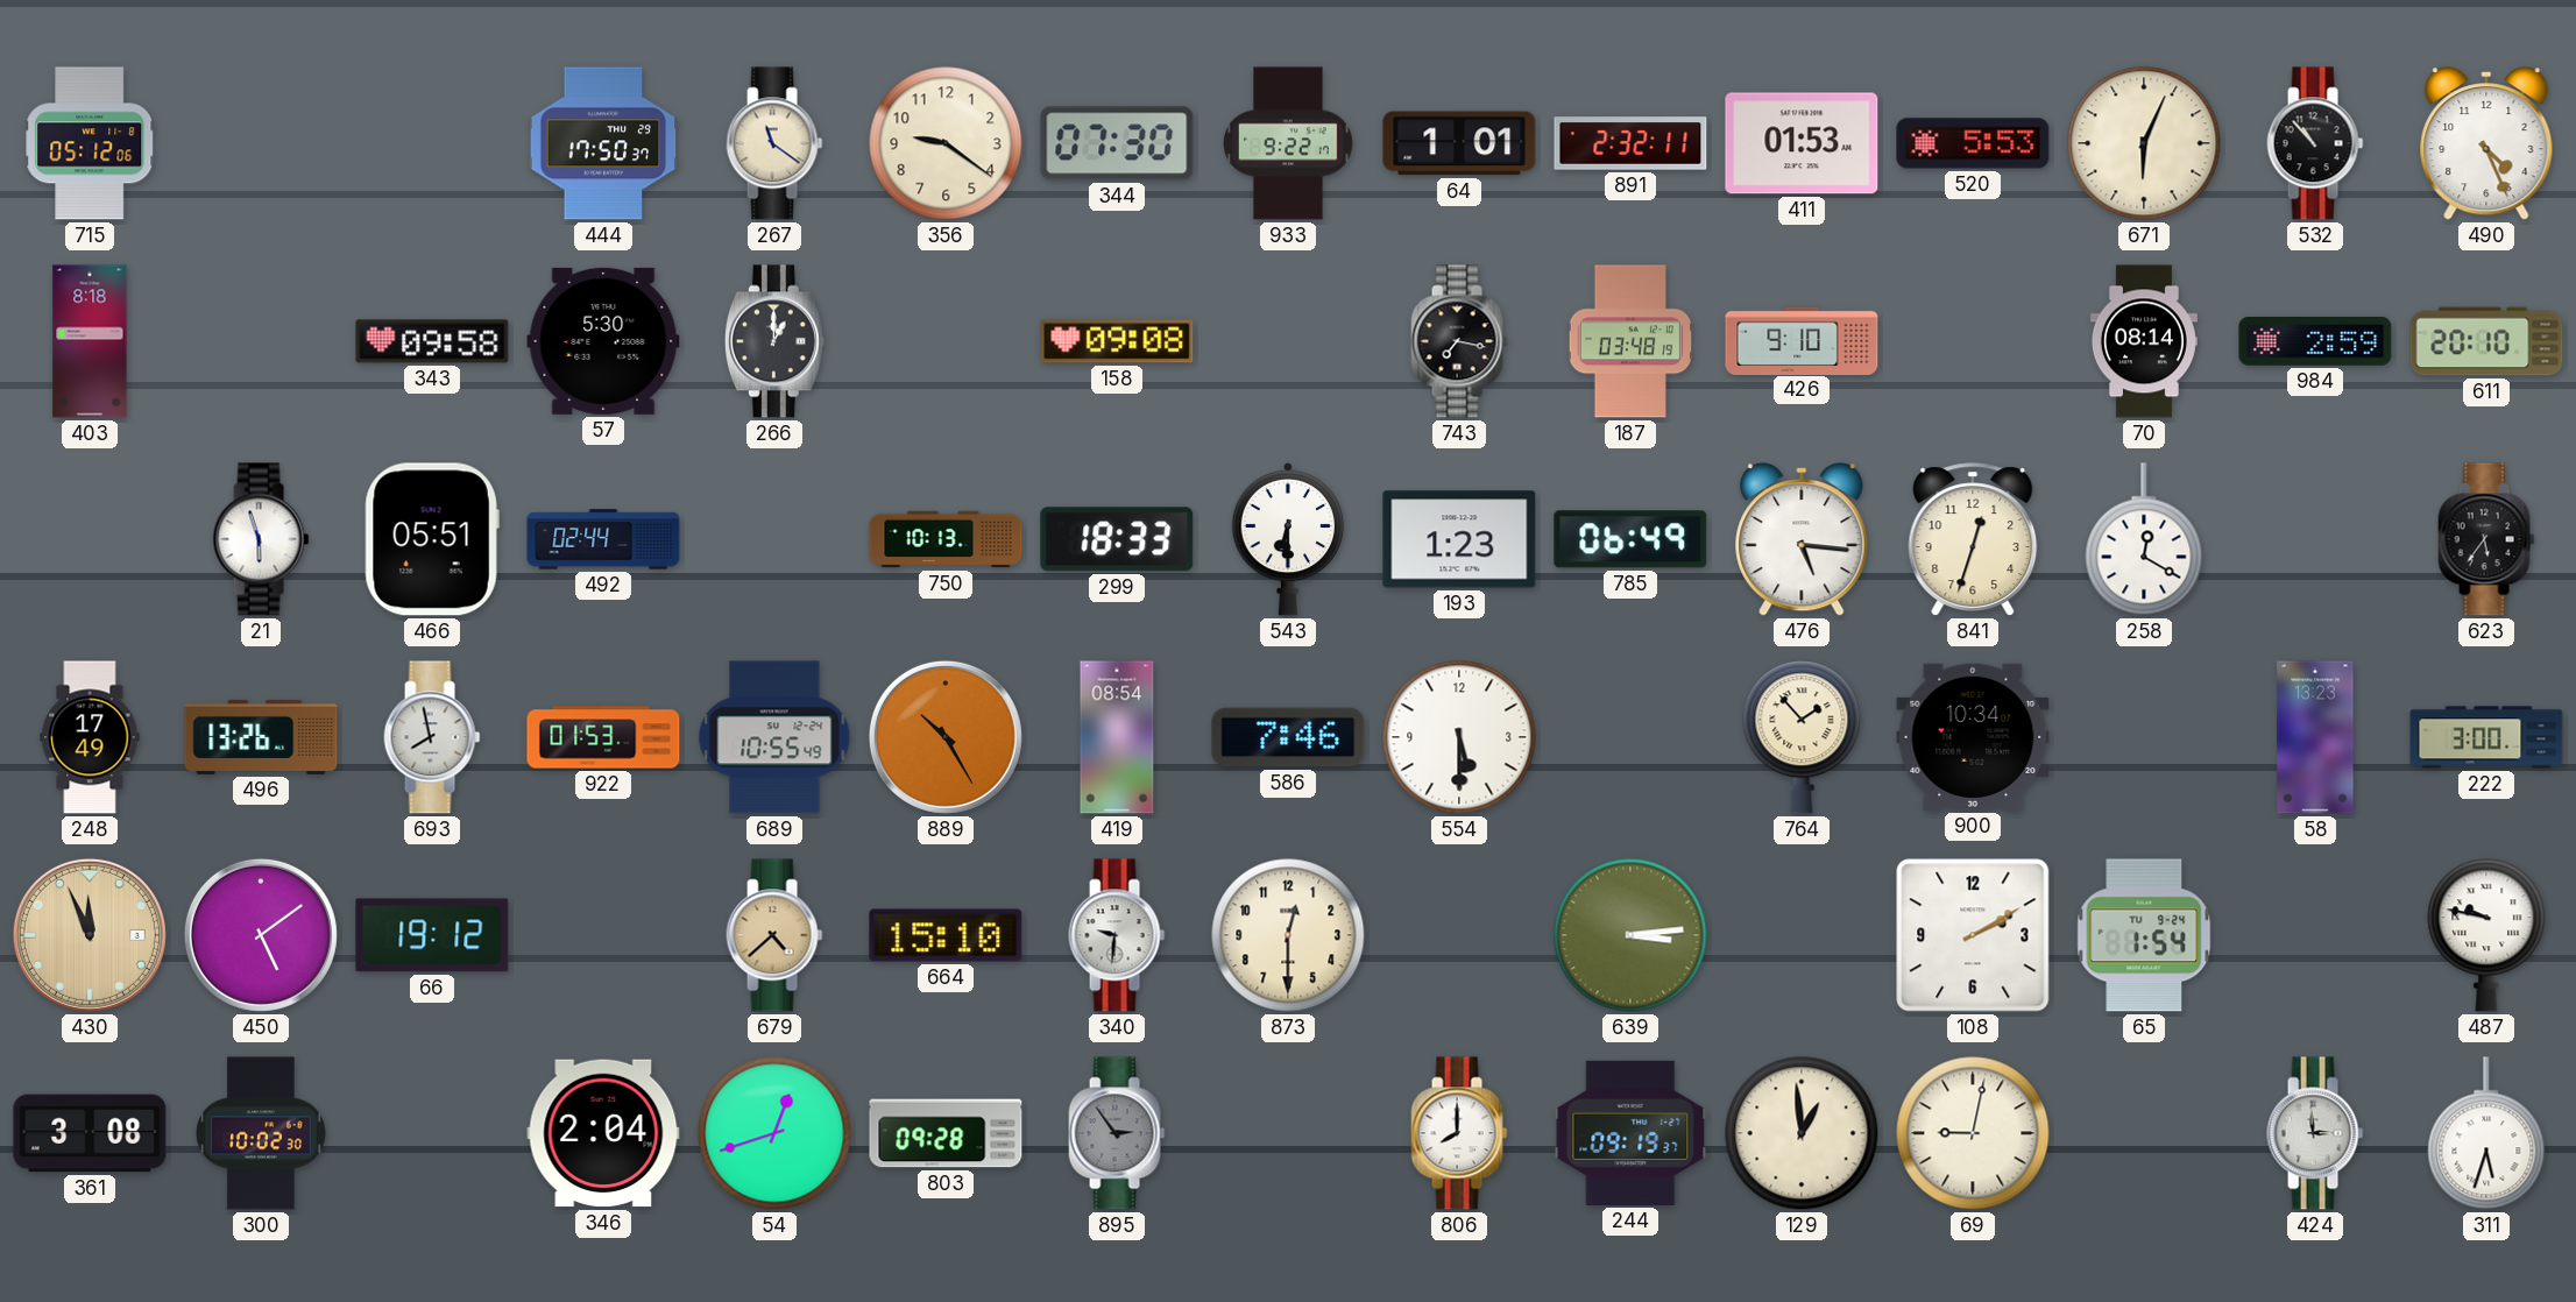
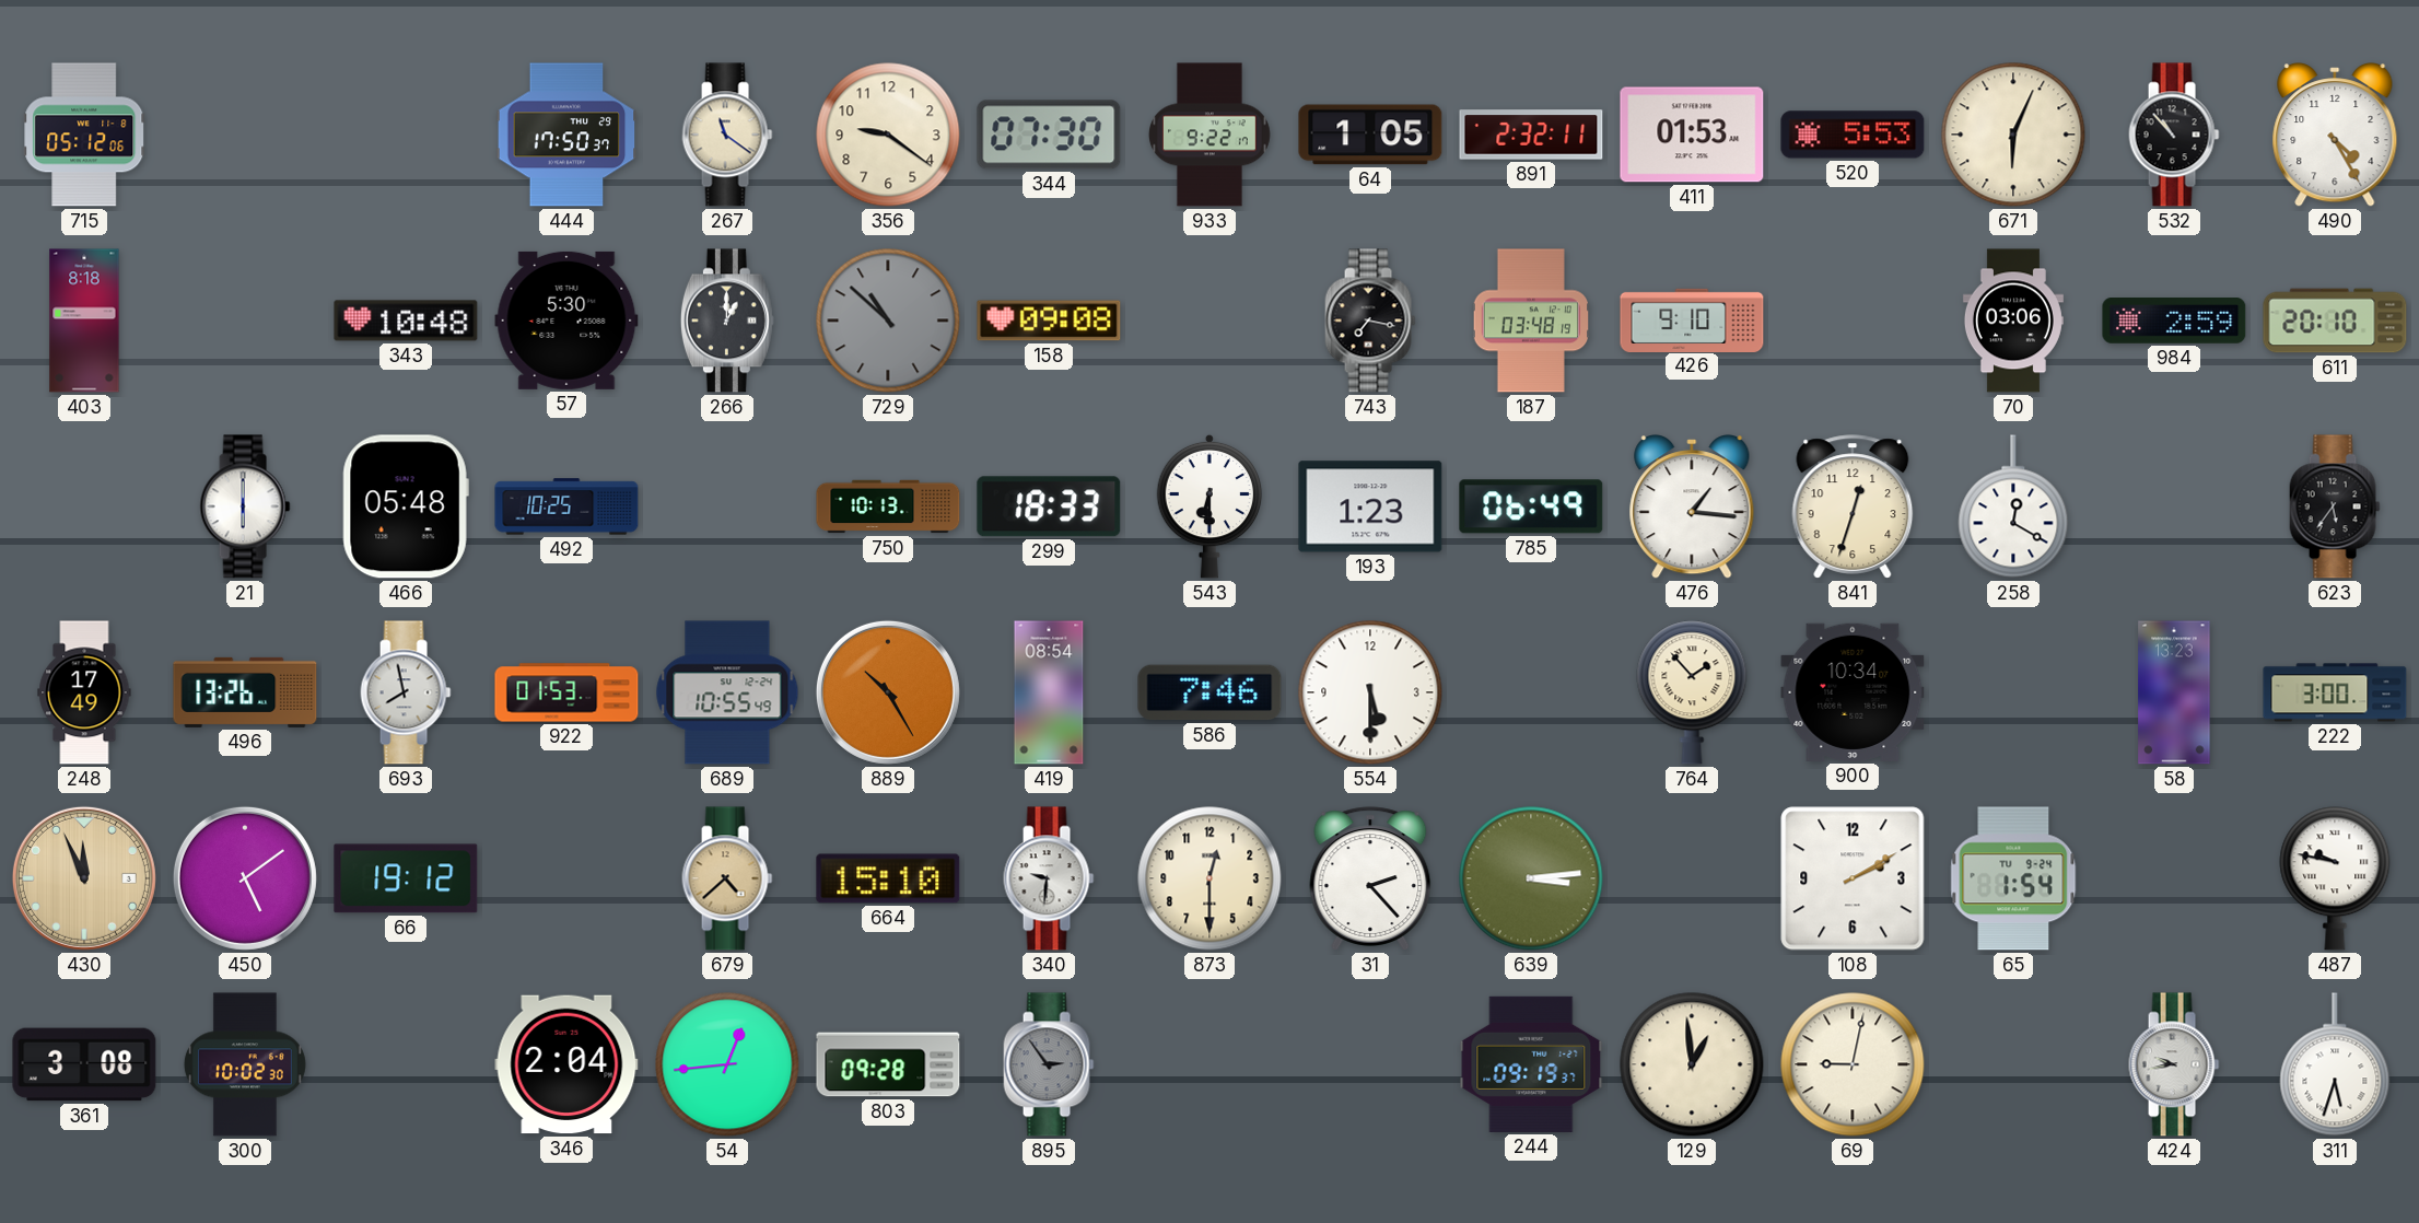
64: 1:01 -> 1:05 (1370, 135)
490: 4:26 -> 4:25 (2335, 136)
343: 09:58 -> 10:48 (406, 321)
729: none -> 10:52 (888, 321)
70: 08:14 -> 03:06 (2013, 321)
21: 5:57 -> 6:00 (245, 506)
466: 05:51 -> 05:48 (406, 506)
492: 02:44 -> 10:25 (566, 506)
476: 5:16 -> 1:16 (1692, 508)
31: none -> 2:23 (1370, 878)
54: 12:42 -> 12:44 (727, 1064)
806: 8:00 -> none (1459, 1133)
424: 2:59 -> 9:43 (2174, 1064)
